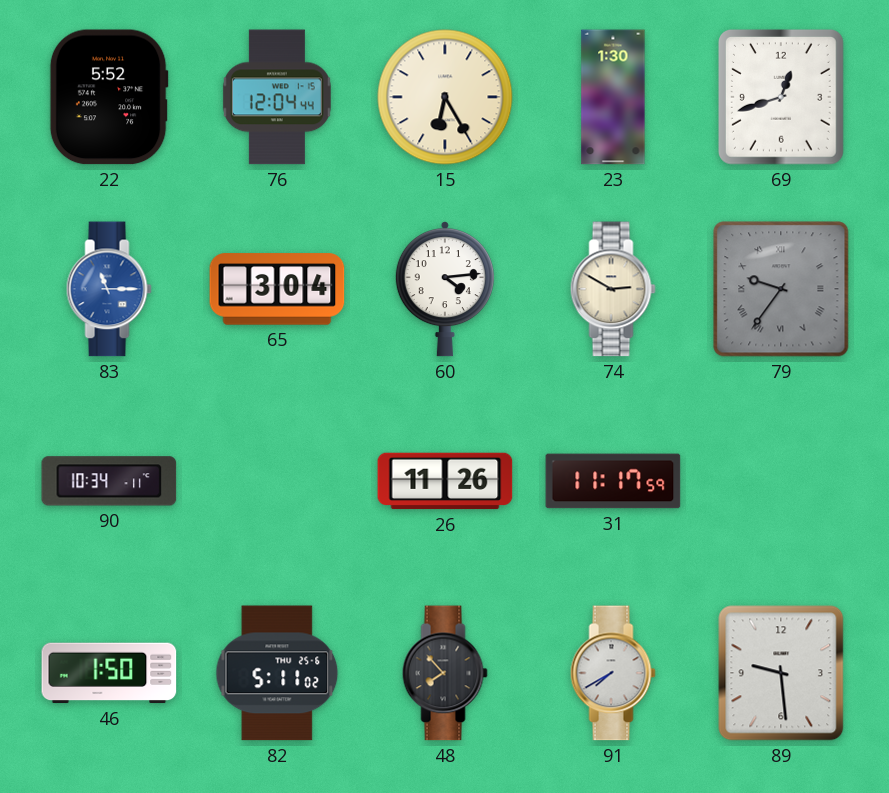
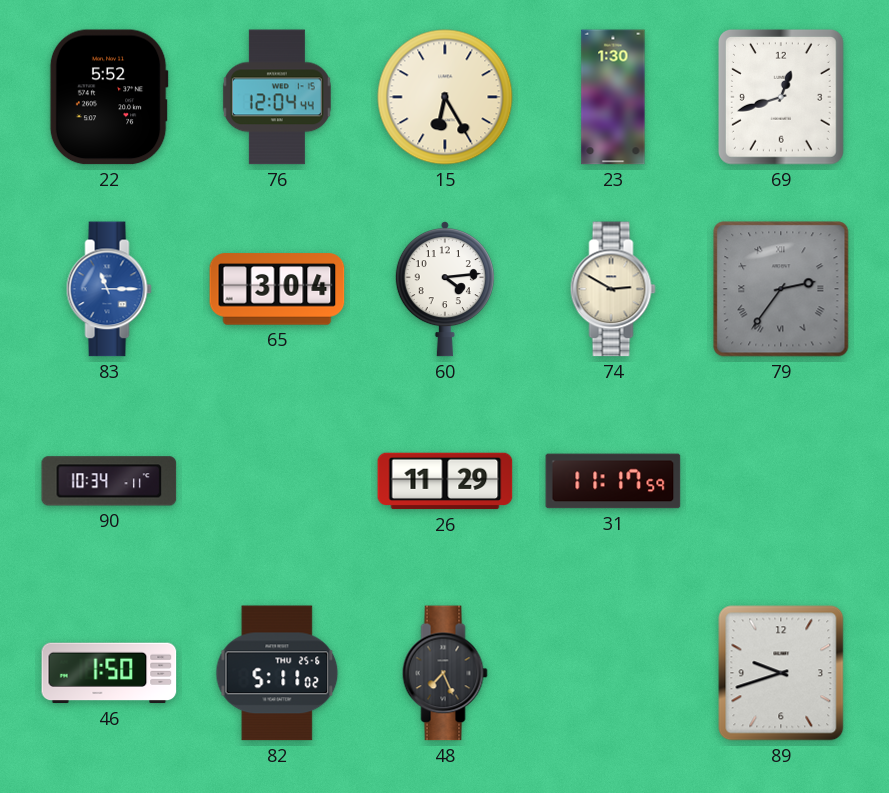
79: 9:36 -> 2:36 (781, 289)
26: 11:26 -> 11:29 (445, 481)
48: 7:53 -> 7:26 (445, 673)
91: 7:40 -> none (613, 673)
89: 9:29 -> 9:42 (781, 673)
